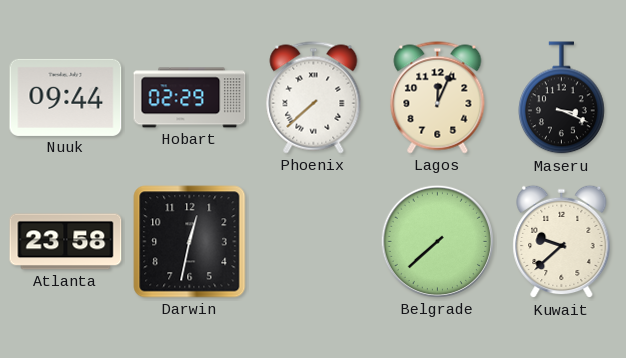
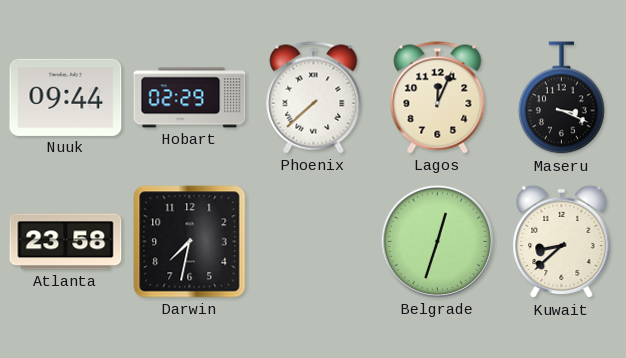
Darwin: 12:32 -> 7:32 (190, 242)
Belgrade: 7:38 -> 12:33 (437, 241)
Kuwait: 9:38 -> 8:38 (562, 242)
